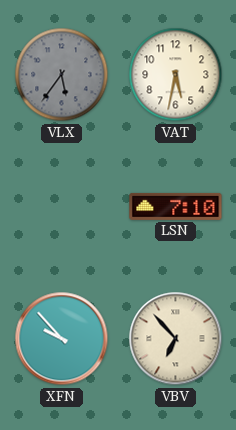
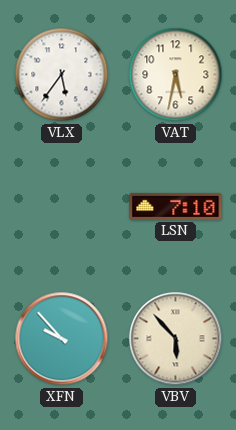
VLX dial: grey -> white (62, 75)
VBV: 6:53 -> 5:53 (176, 339)
